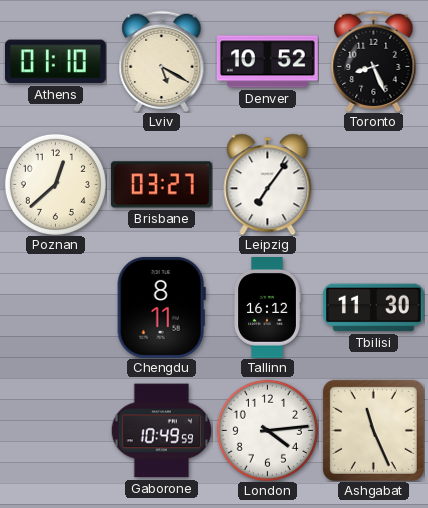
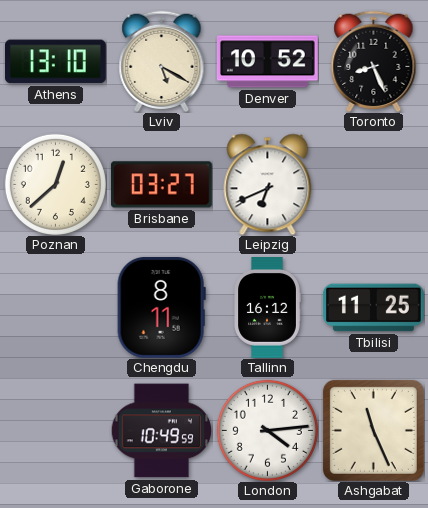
Athens: 01:10 -> 13:10 (55, 62)
Leipzig: 7:06 -> 6:41 (268, 184)
Tbilisi: 11:30 -> 11:25 (373, 308)
